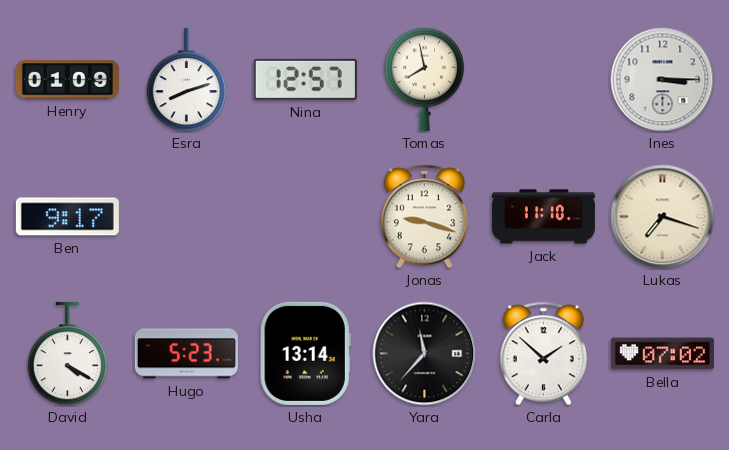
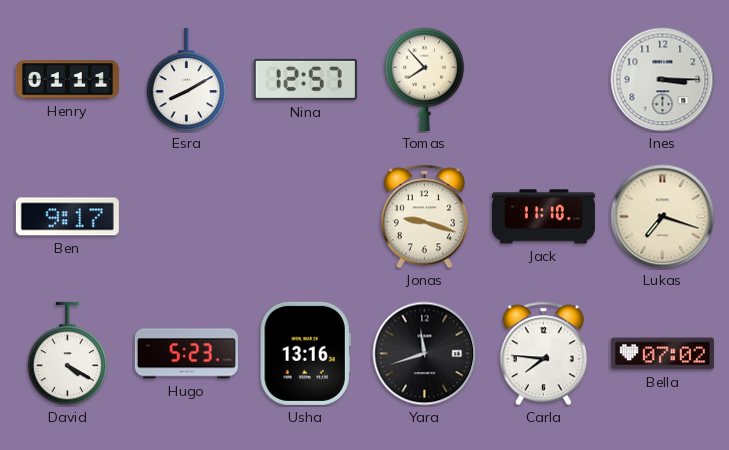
Henry: 01:09 -> 01:11 (67, 80)
Esra: 8:12 -> 8:10 (187, 80)
Tomas: 7:58 -> 7:53 (425, 79)
Usha: 13:14 -> 13:16 (305, 353)
Yara: 11:37 -> 11:42 (425, 354)
Carla: 1:52 -> 7:46 (543, 354)
